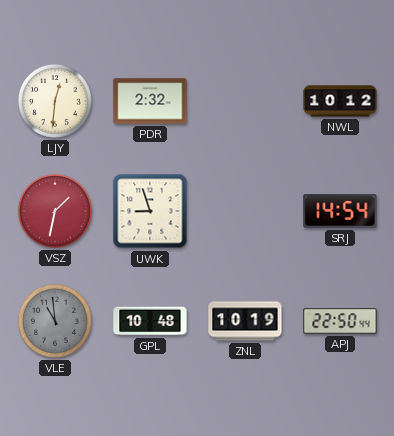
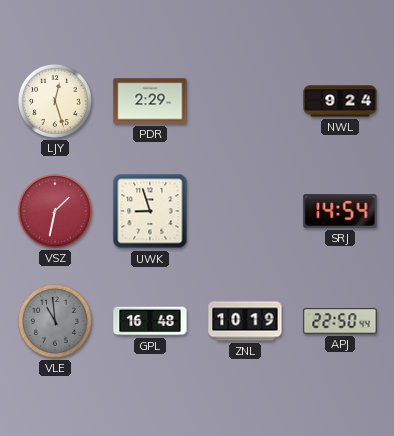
LJY: 12:31 -> 12:27 (55, 101)
PDR: 2:32 -> 2:29 (150, 101)
NWL: 10:12 -> 9:24 (340, 101)
GPL: 10:48 -> 16:48 (150, 321)
